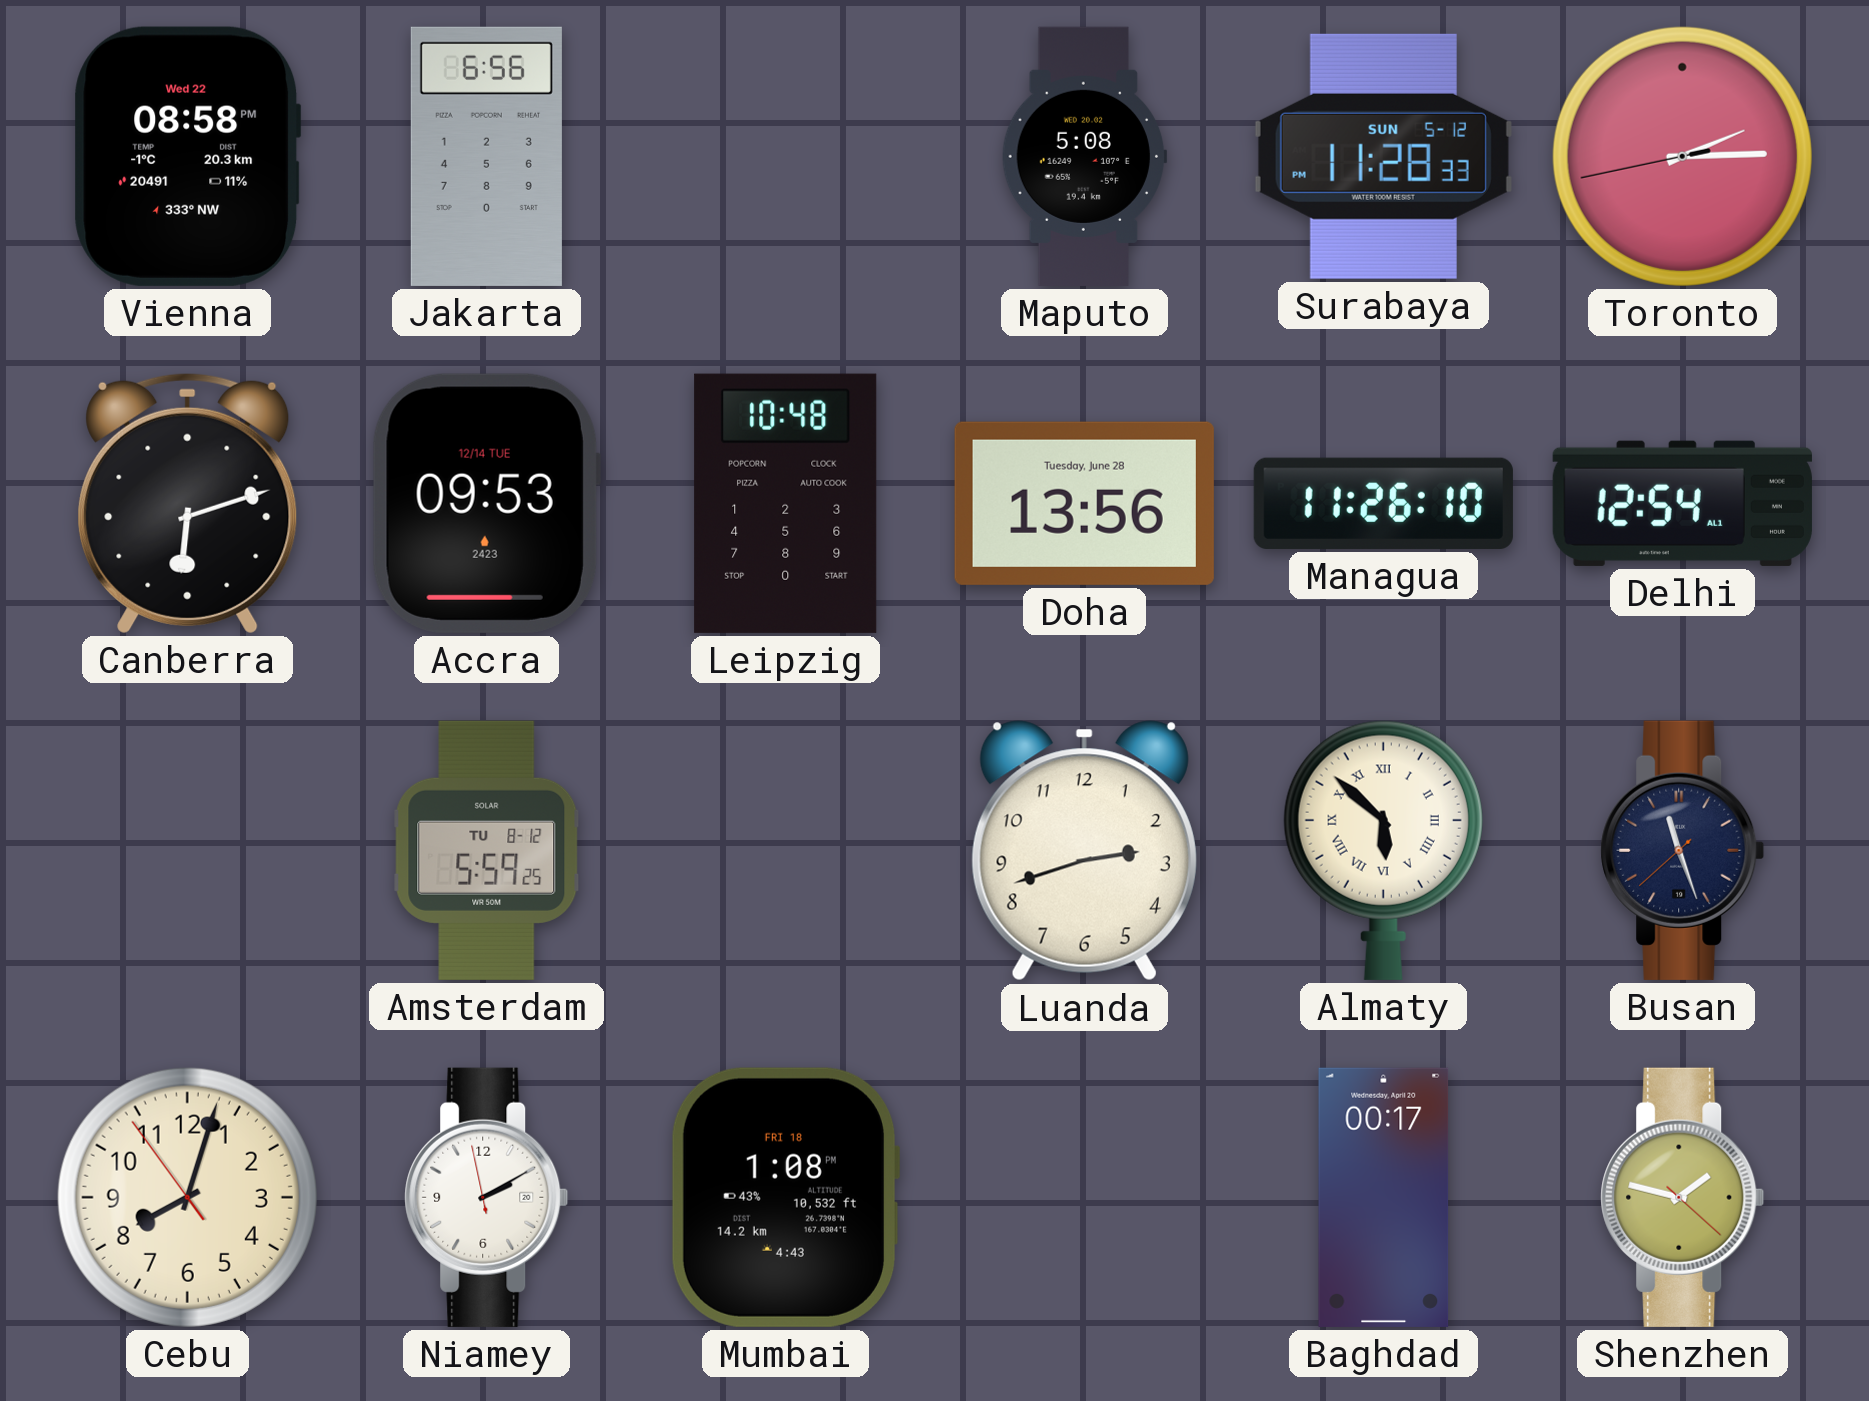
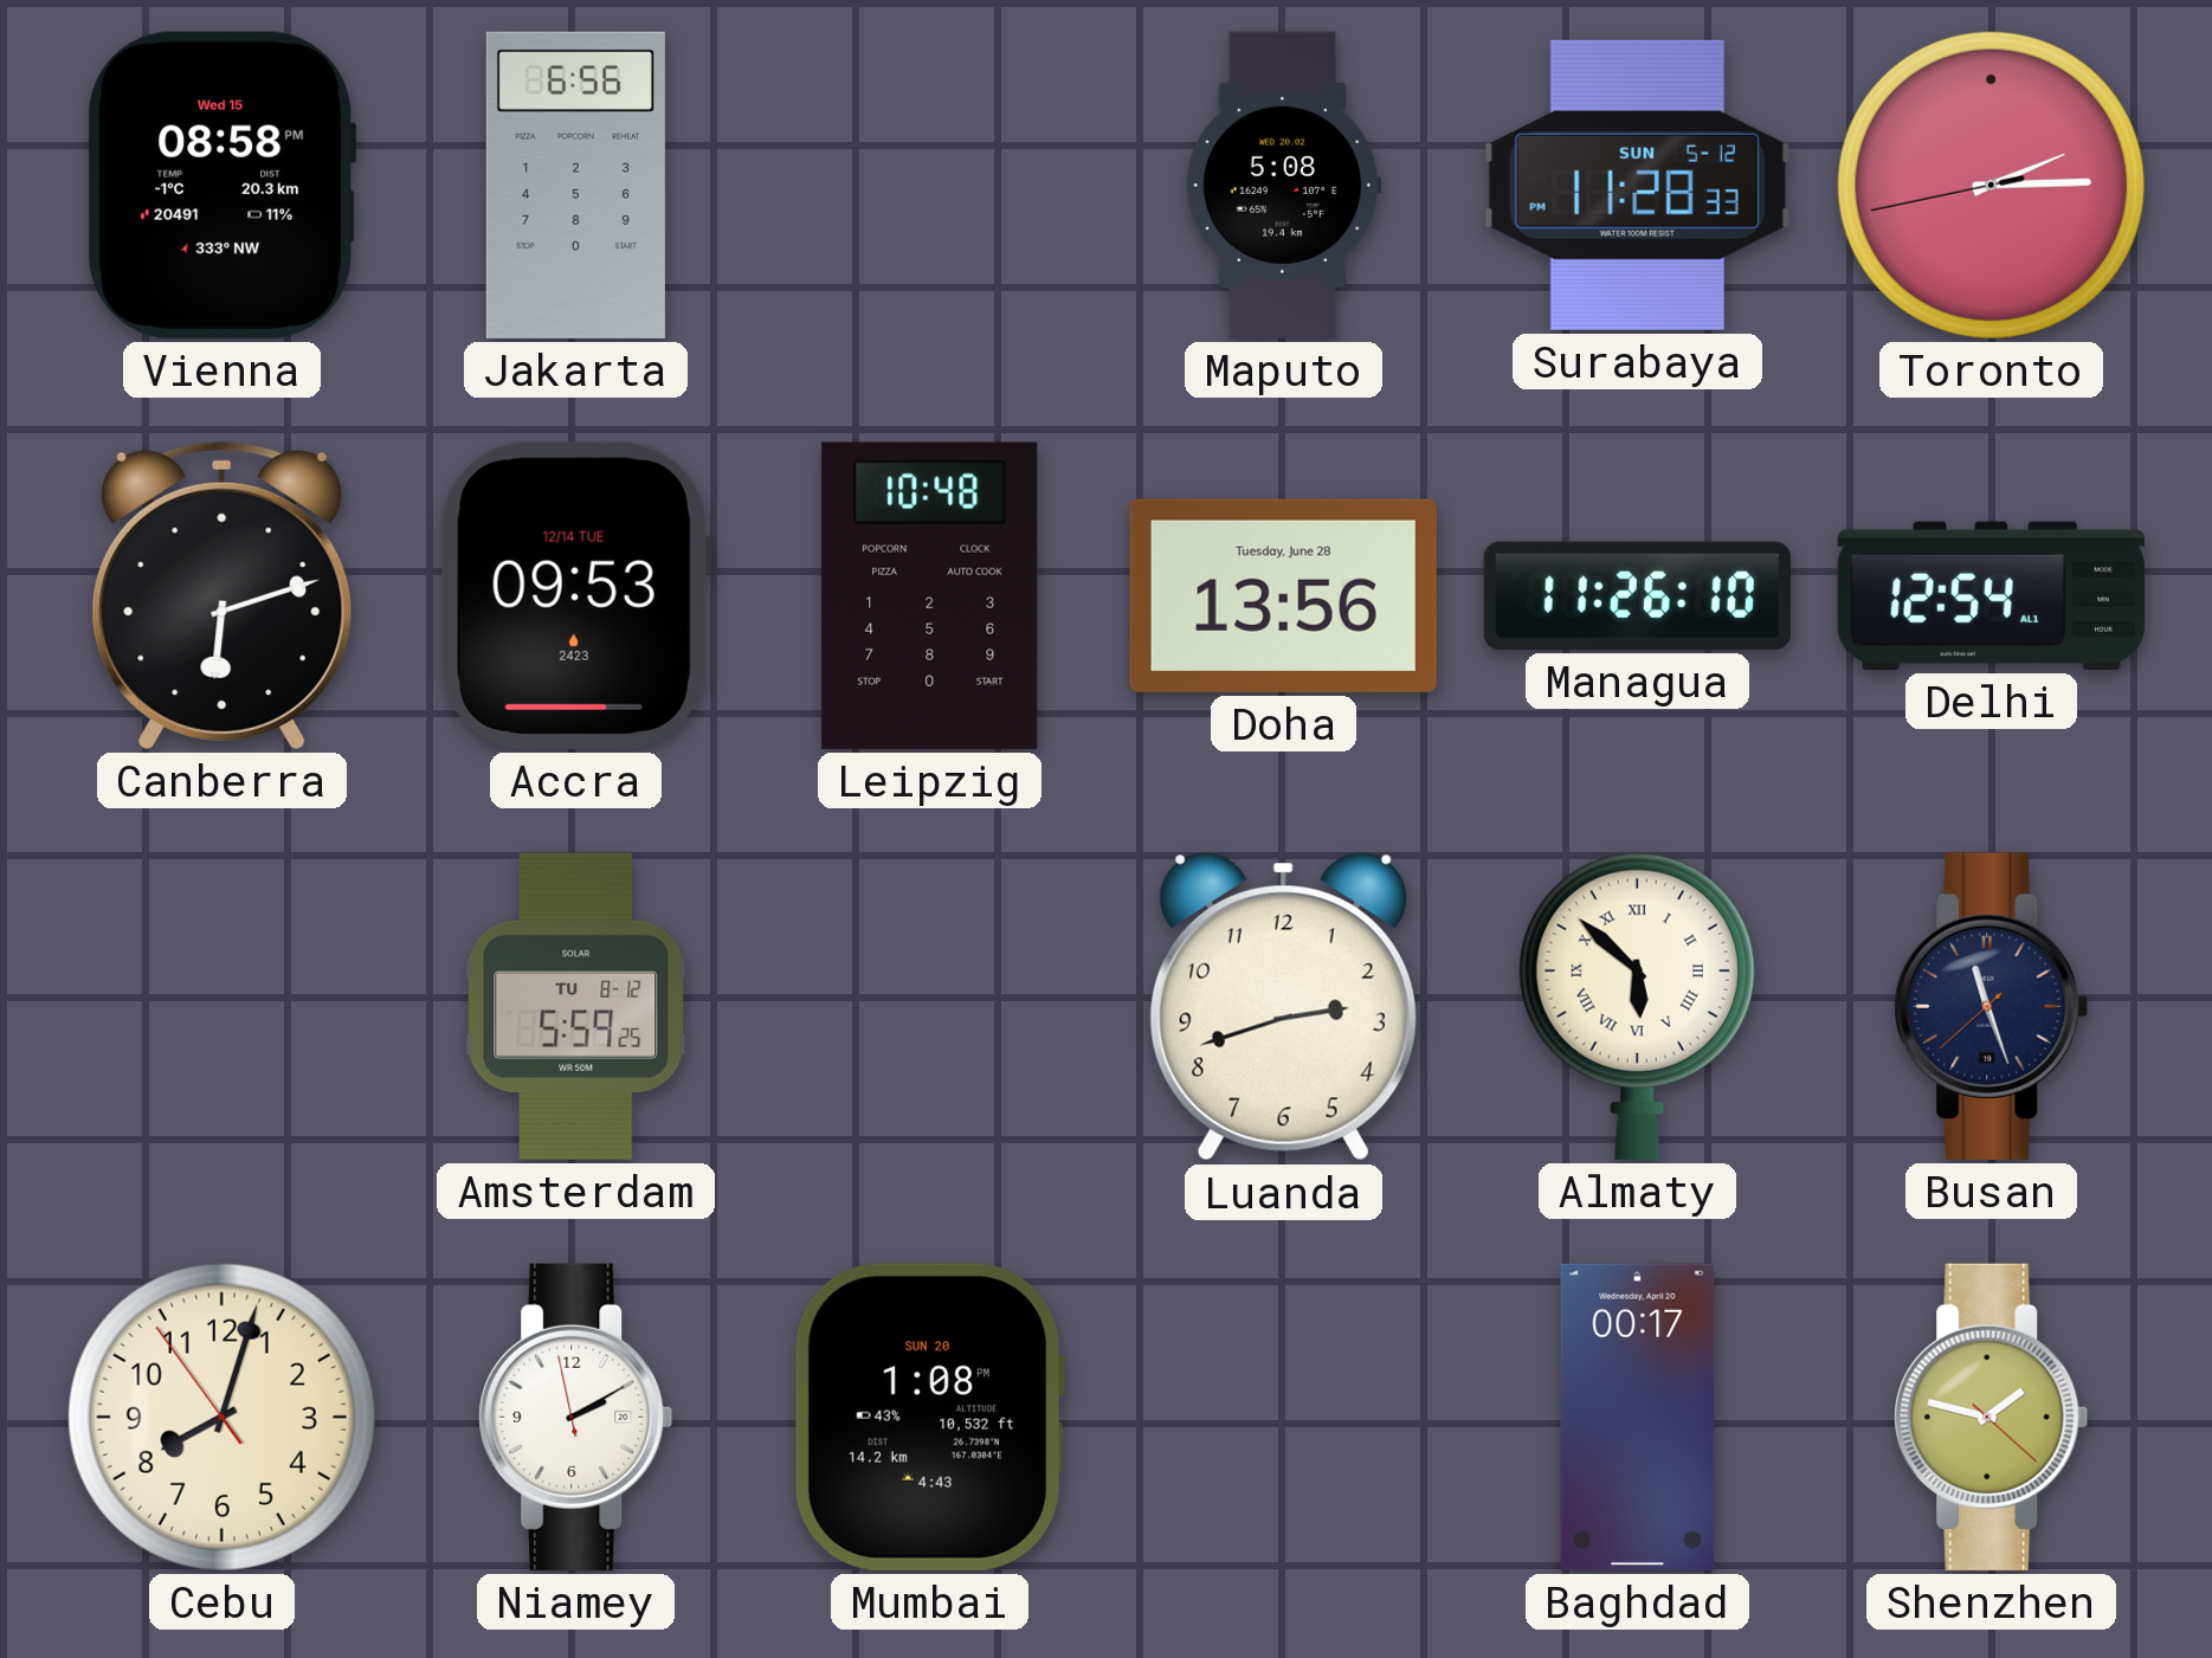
Vienna date: Wed 22 -> Wed 15 (223, 185)
Mumbai date: FRI 18 -> SUN 20 (928, 1417)
